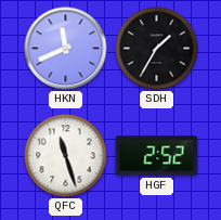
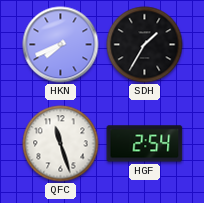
HKN: 11:41 -> 7:41 (61, 45)
HGF: 2:52 -> 2:54 (145, 144)
